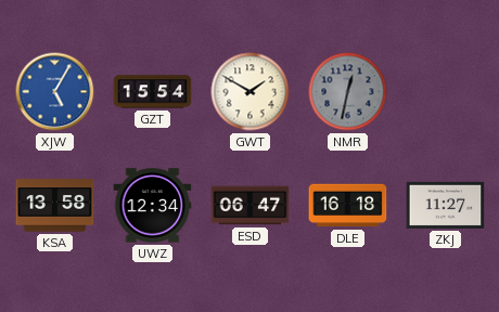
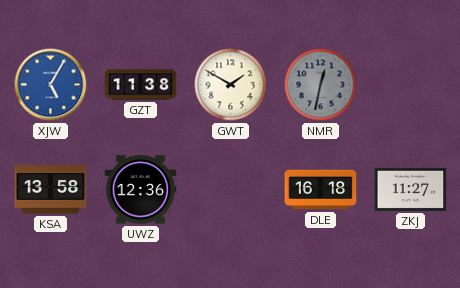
GZT: 15:54 -> 11:38 (141, 85)
UWZ: 12:34 -> 12:36 (141, 190)
ESD: 06:47 -> none (251, 206)
